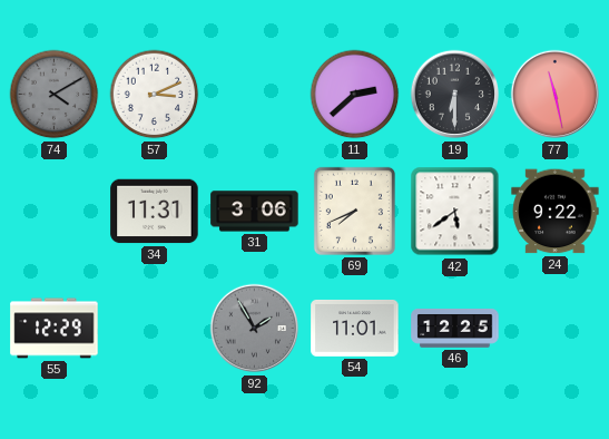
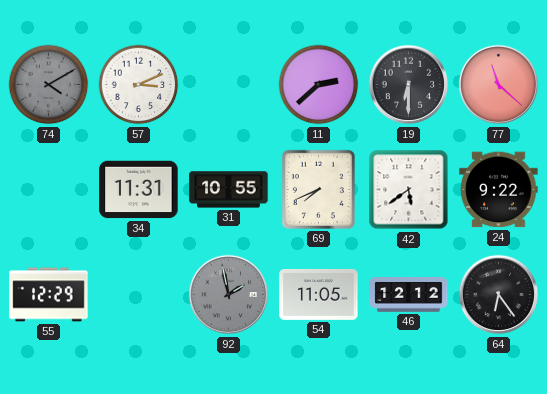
77: 11:28 -> 11:22 (499, 85)
31: 3:06 -> 10:55 (229, 190)
92: 1:55 -> 1:58 (229, 295)
54: 11:01 -> 11:05 (319, 294)
46: 12:25 -> 12:12 (409, 295)
64: none -> 6:24 (499, 295)
